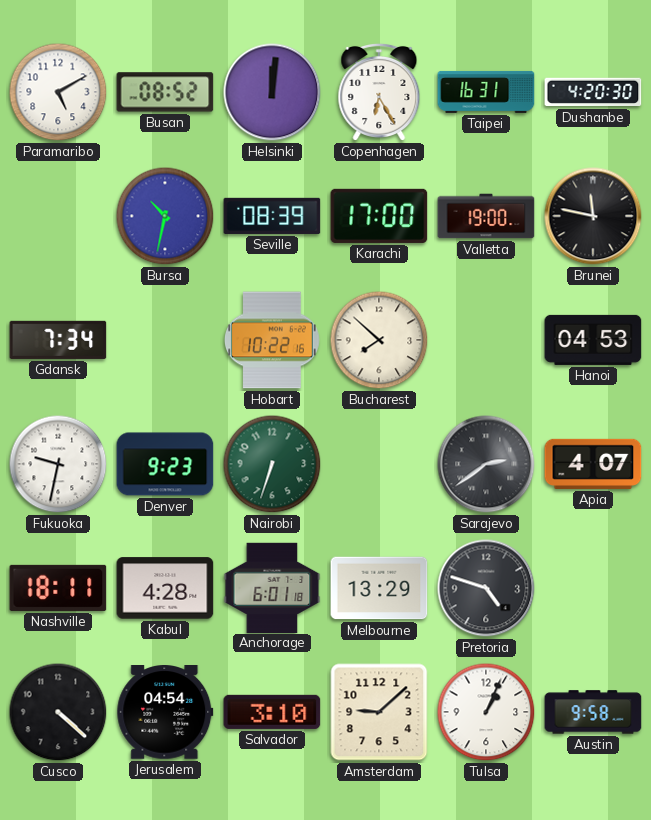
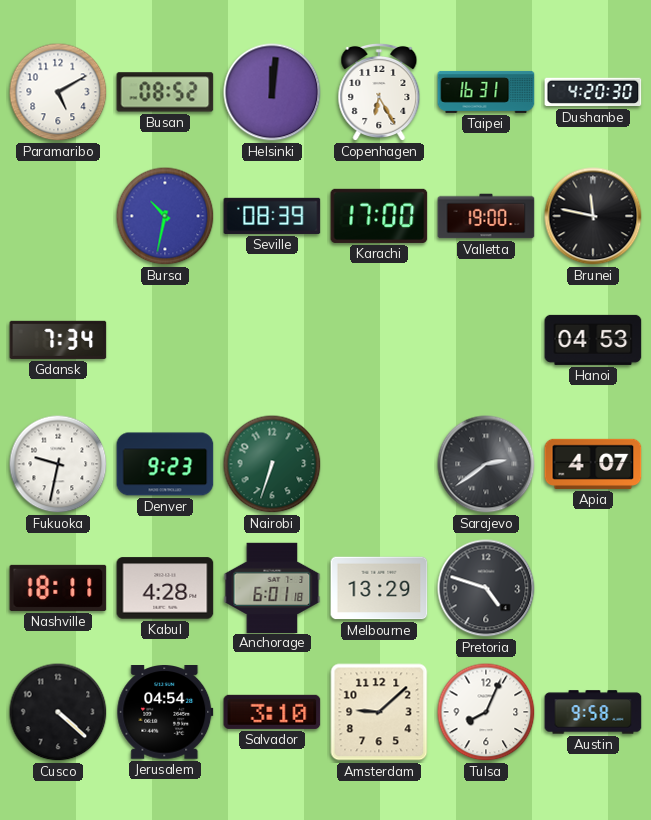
Hobart: 10:22 -> none (272, 340)
Bucharest: 7:52 -> none (379, 340)
Tulsa: 1:04 -> 8:04 (486, 712)
